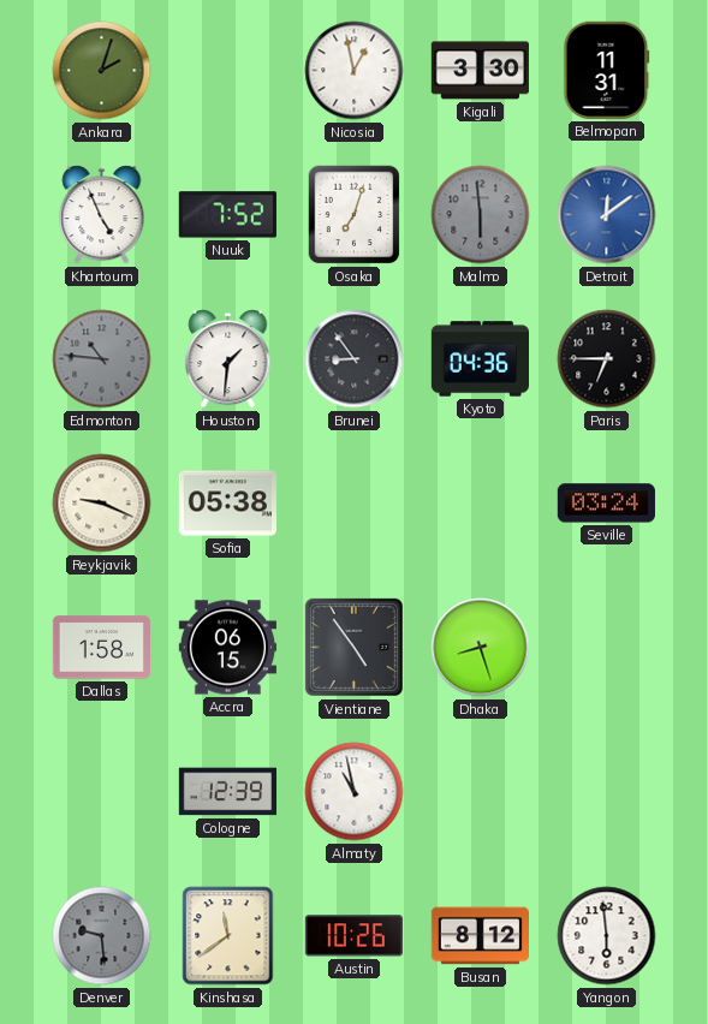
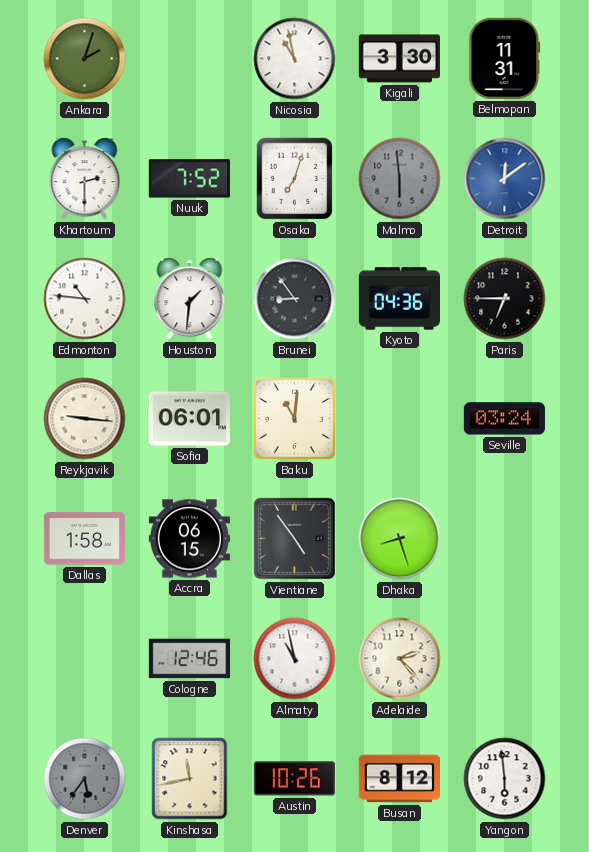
Nicosia: 12:58 -> 10:58 (295, 59)
Khartoum: 4:56 -> 2:30 (85, 179)
Edmonton dial: grey -> white (85, 299)
Reykjavik: 9:19 -> 9:16 (85, 419)
Sofia: 05:38 -> 06:01 (189, 419)
Baku: none -> 11:01 (295, 419)
Cologne: 12:39 -> 12:46 (189, 659)
Adelaide: none -> 2:23 (400, 659)
Denver: 9:29 -> 5:36 (85, 779)
Kinshasa: 11:39 -> 11:43 (190, 779)
